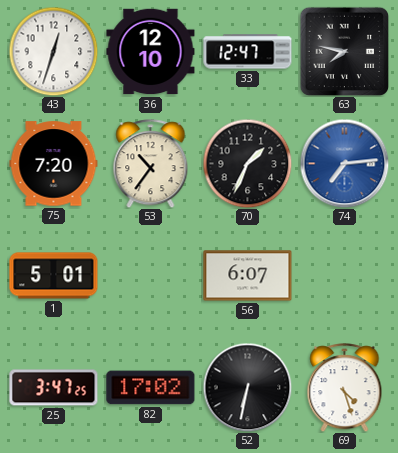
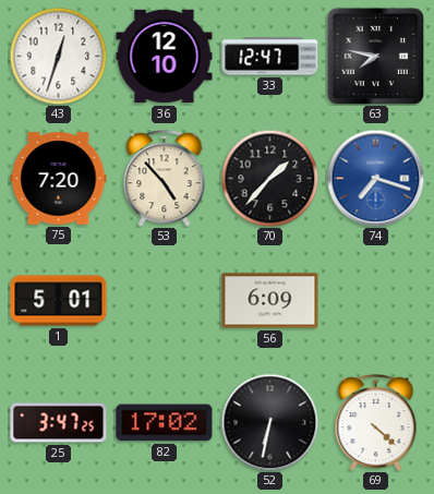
53: 10:36 -> 4:53 (165, 179)
70: 1:34 -> 1:37 (269, 178)
74: 7:14 -> 7:18 (375, 178)
56: 6:07 -> 6:09 (270, 301)
69: 4:27 -> 4:22 (376, 423)
